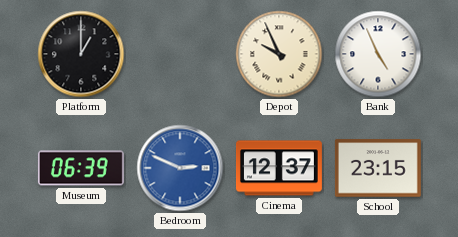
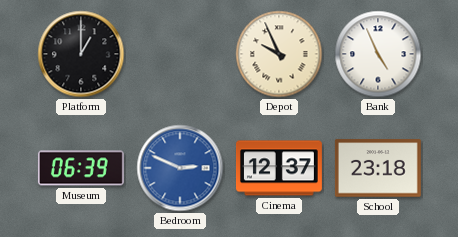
School: 23:15 -> 23:18 (378, 168)
